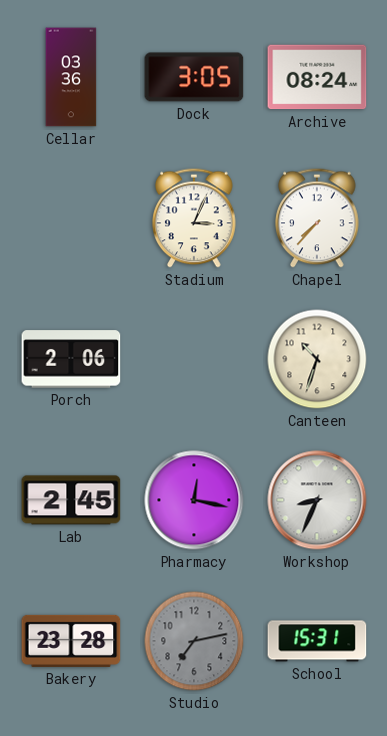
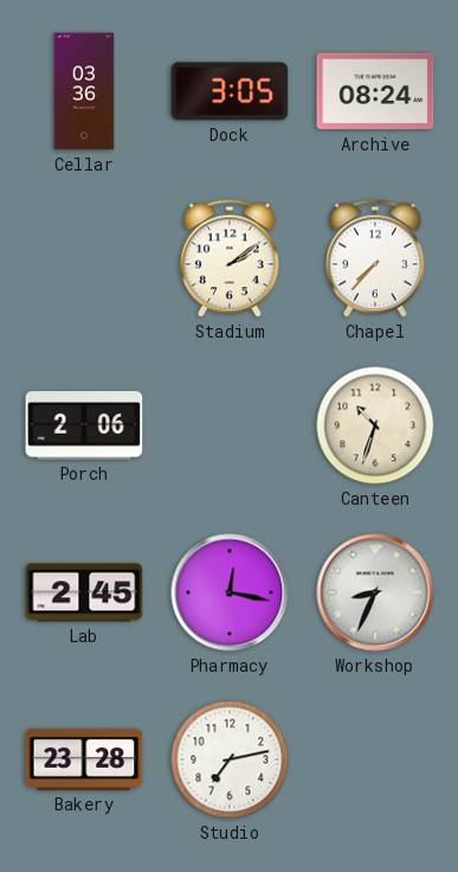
Stadium: 3:04 -> 2:09 (230, 258)
Studio dial: grey -> white (230, 759)
School: 15:31 -> none (317, 641)
